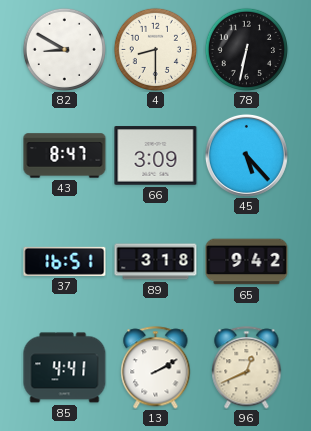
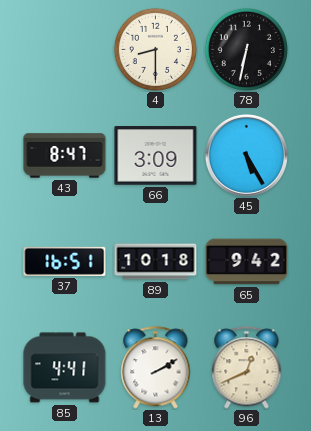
82: 8:50 -> none (64, 49)
45: 5:23 -> 5:25 (246, 155)
89: 3:18 -> 10:18 (156, 262)
